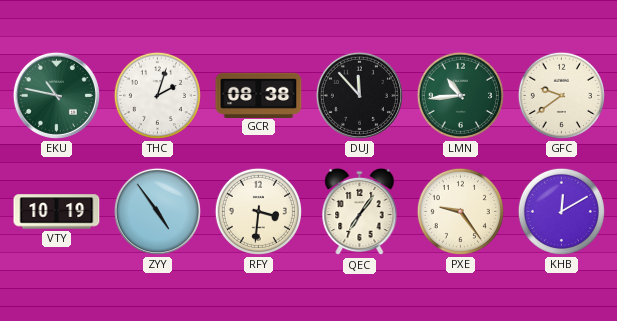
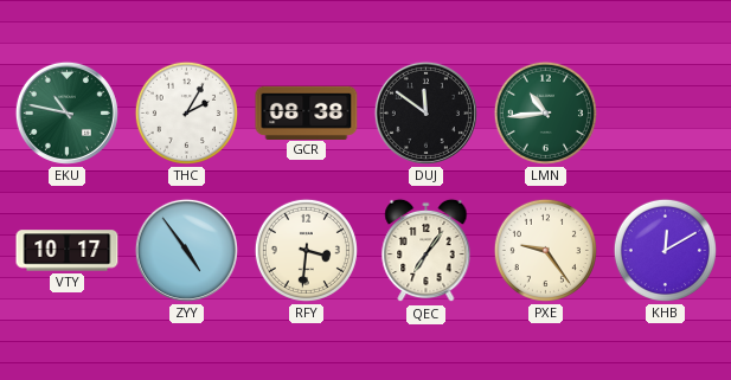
THC: 2:03 -> 2:05 (186, 112)
DUJ: 11:53 -> 11:51 (425, 112)
GFC: 9:39 -> none (561, 95)
VTY: 10:19 -> 10:17 (68, 251)
